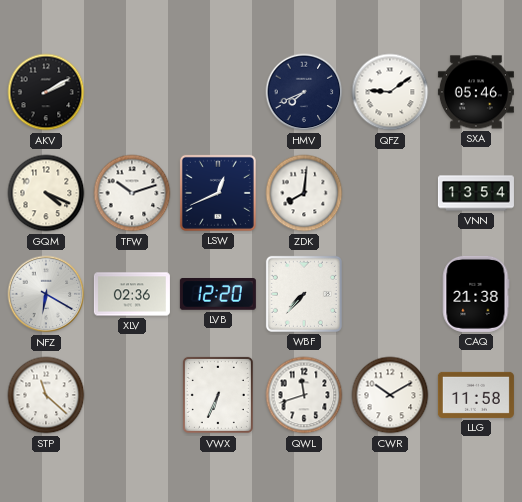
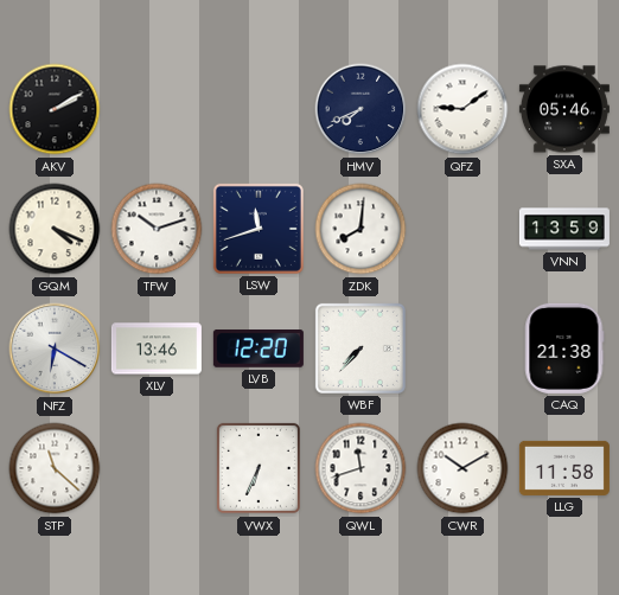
LSW: 12:41 -> 11:42 (259, 229)
VNN: 13:54 -> 13:59 (564, 229)
XLV: 02:36 -> 13:46 (157, 348)
